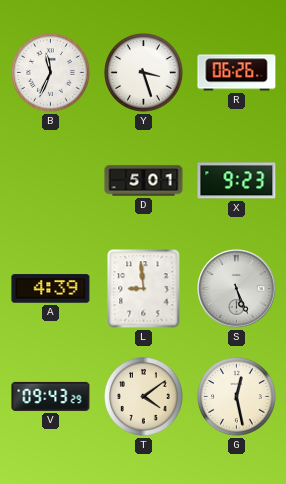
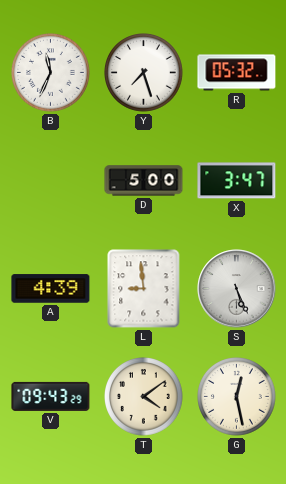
Y: 3:27 -> 7:27 (144, 73)
R: 06:26 -> 05:32 (237, 73)
D: 5:01 -> 5:00 (144, 181)
X: 9:23 -> 3:47 (237, 181)
